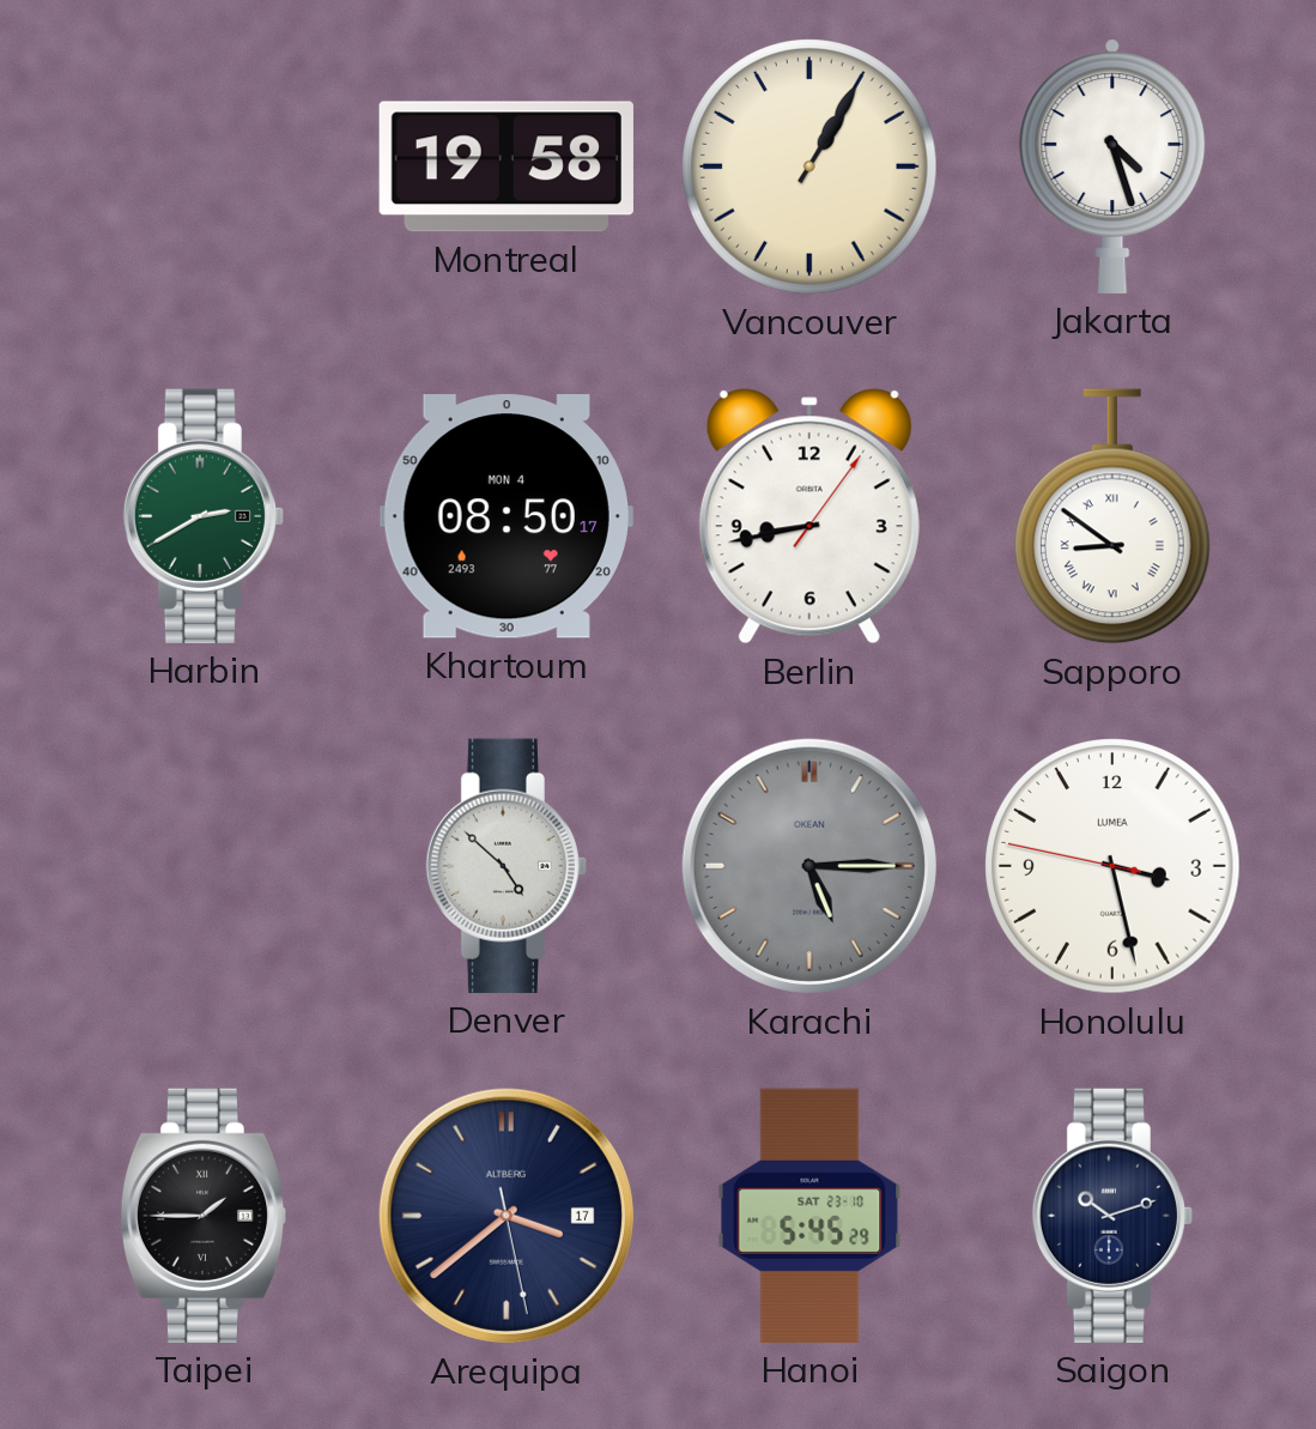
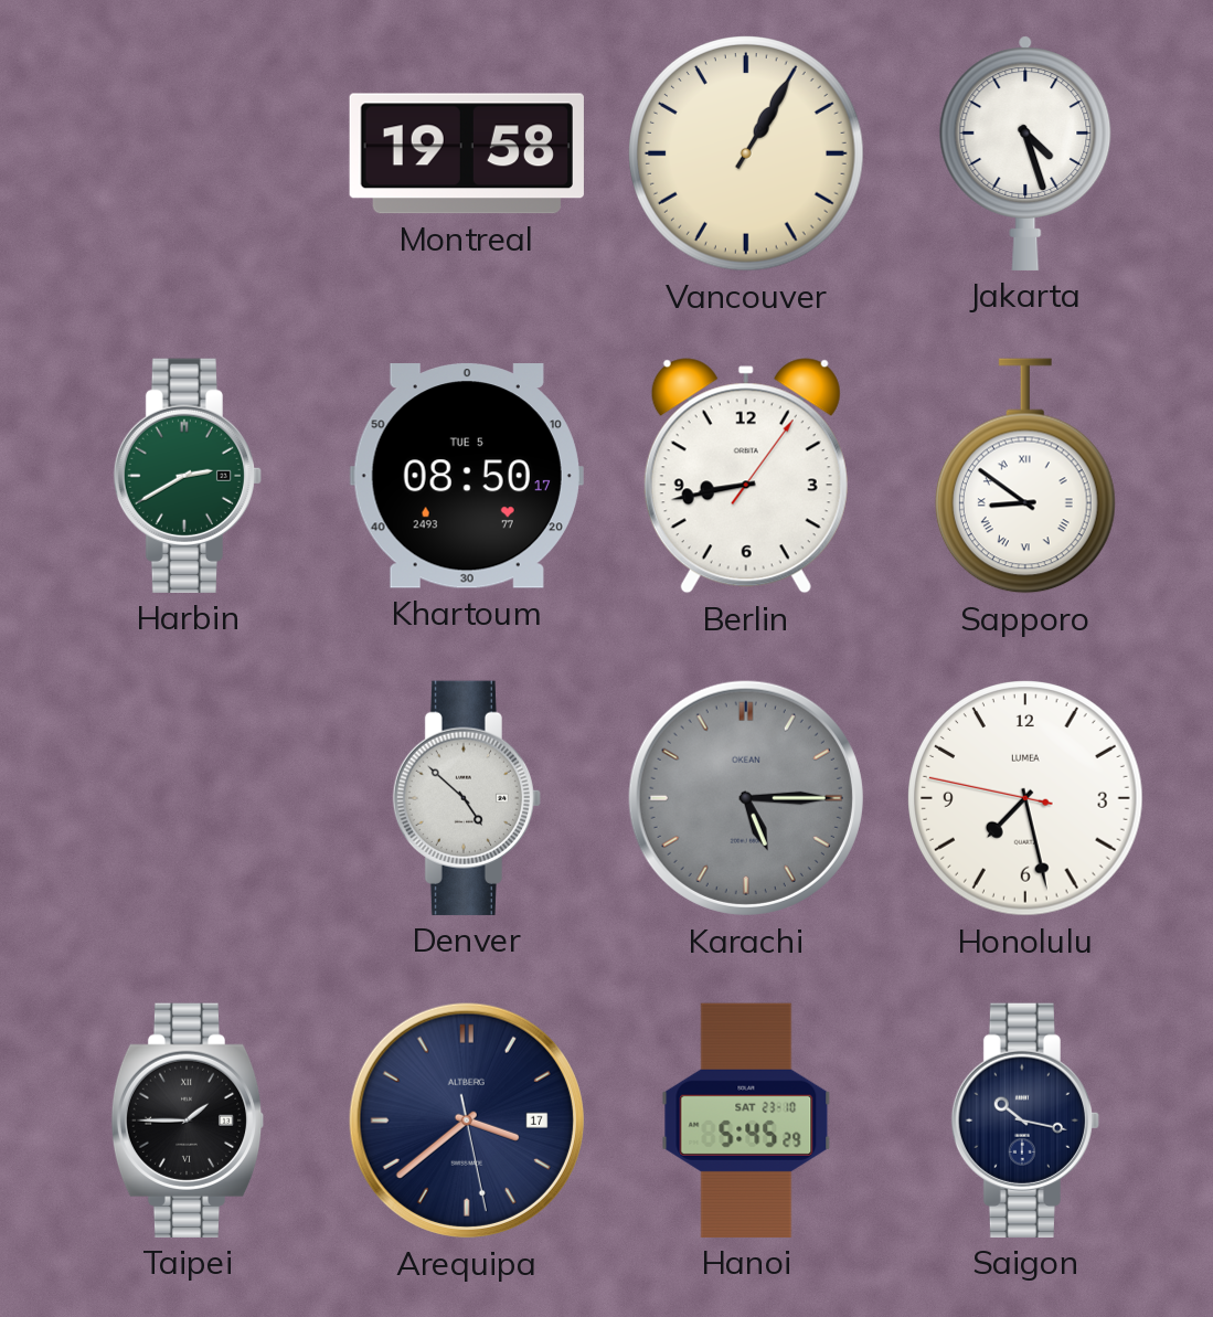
Khartoum date: MON 4 -> TUE 5 (467, 476)
Honolulu: 3:27 -> 7:27 (1026, 799)
Saigon: 10:12 -> 10:17 (1024, 1120)
